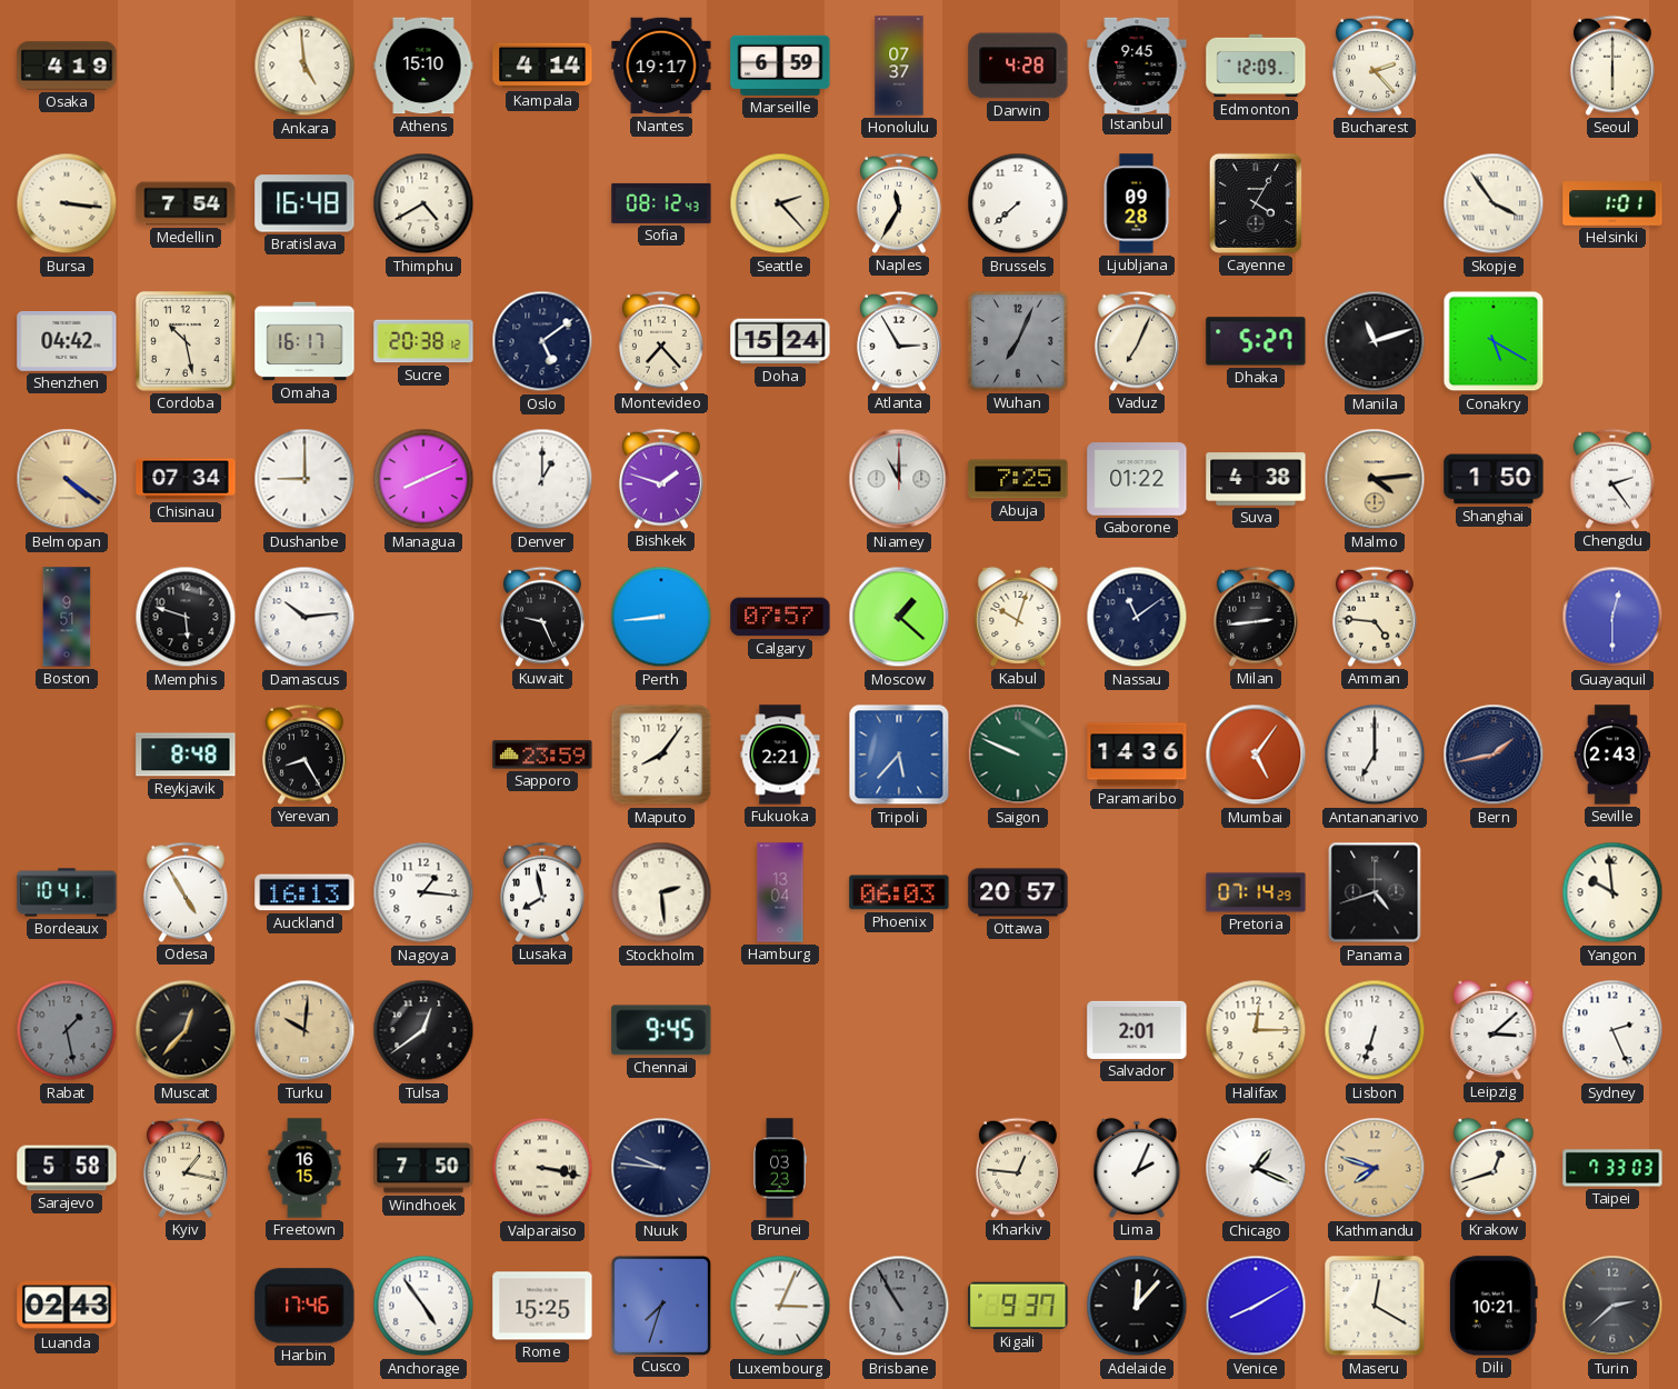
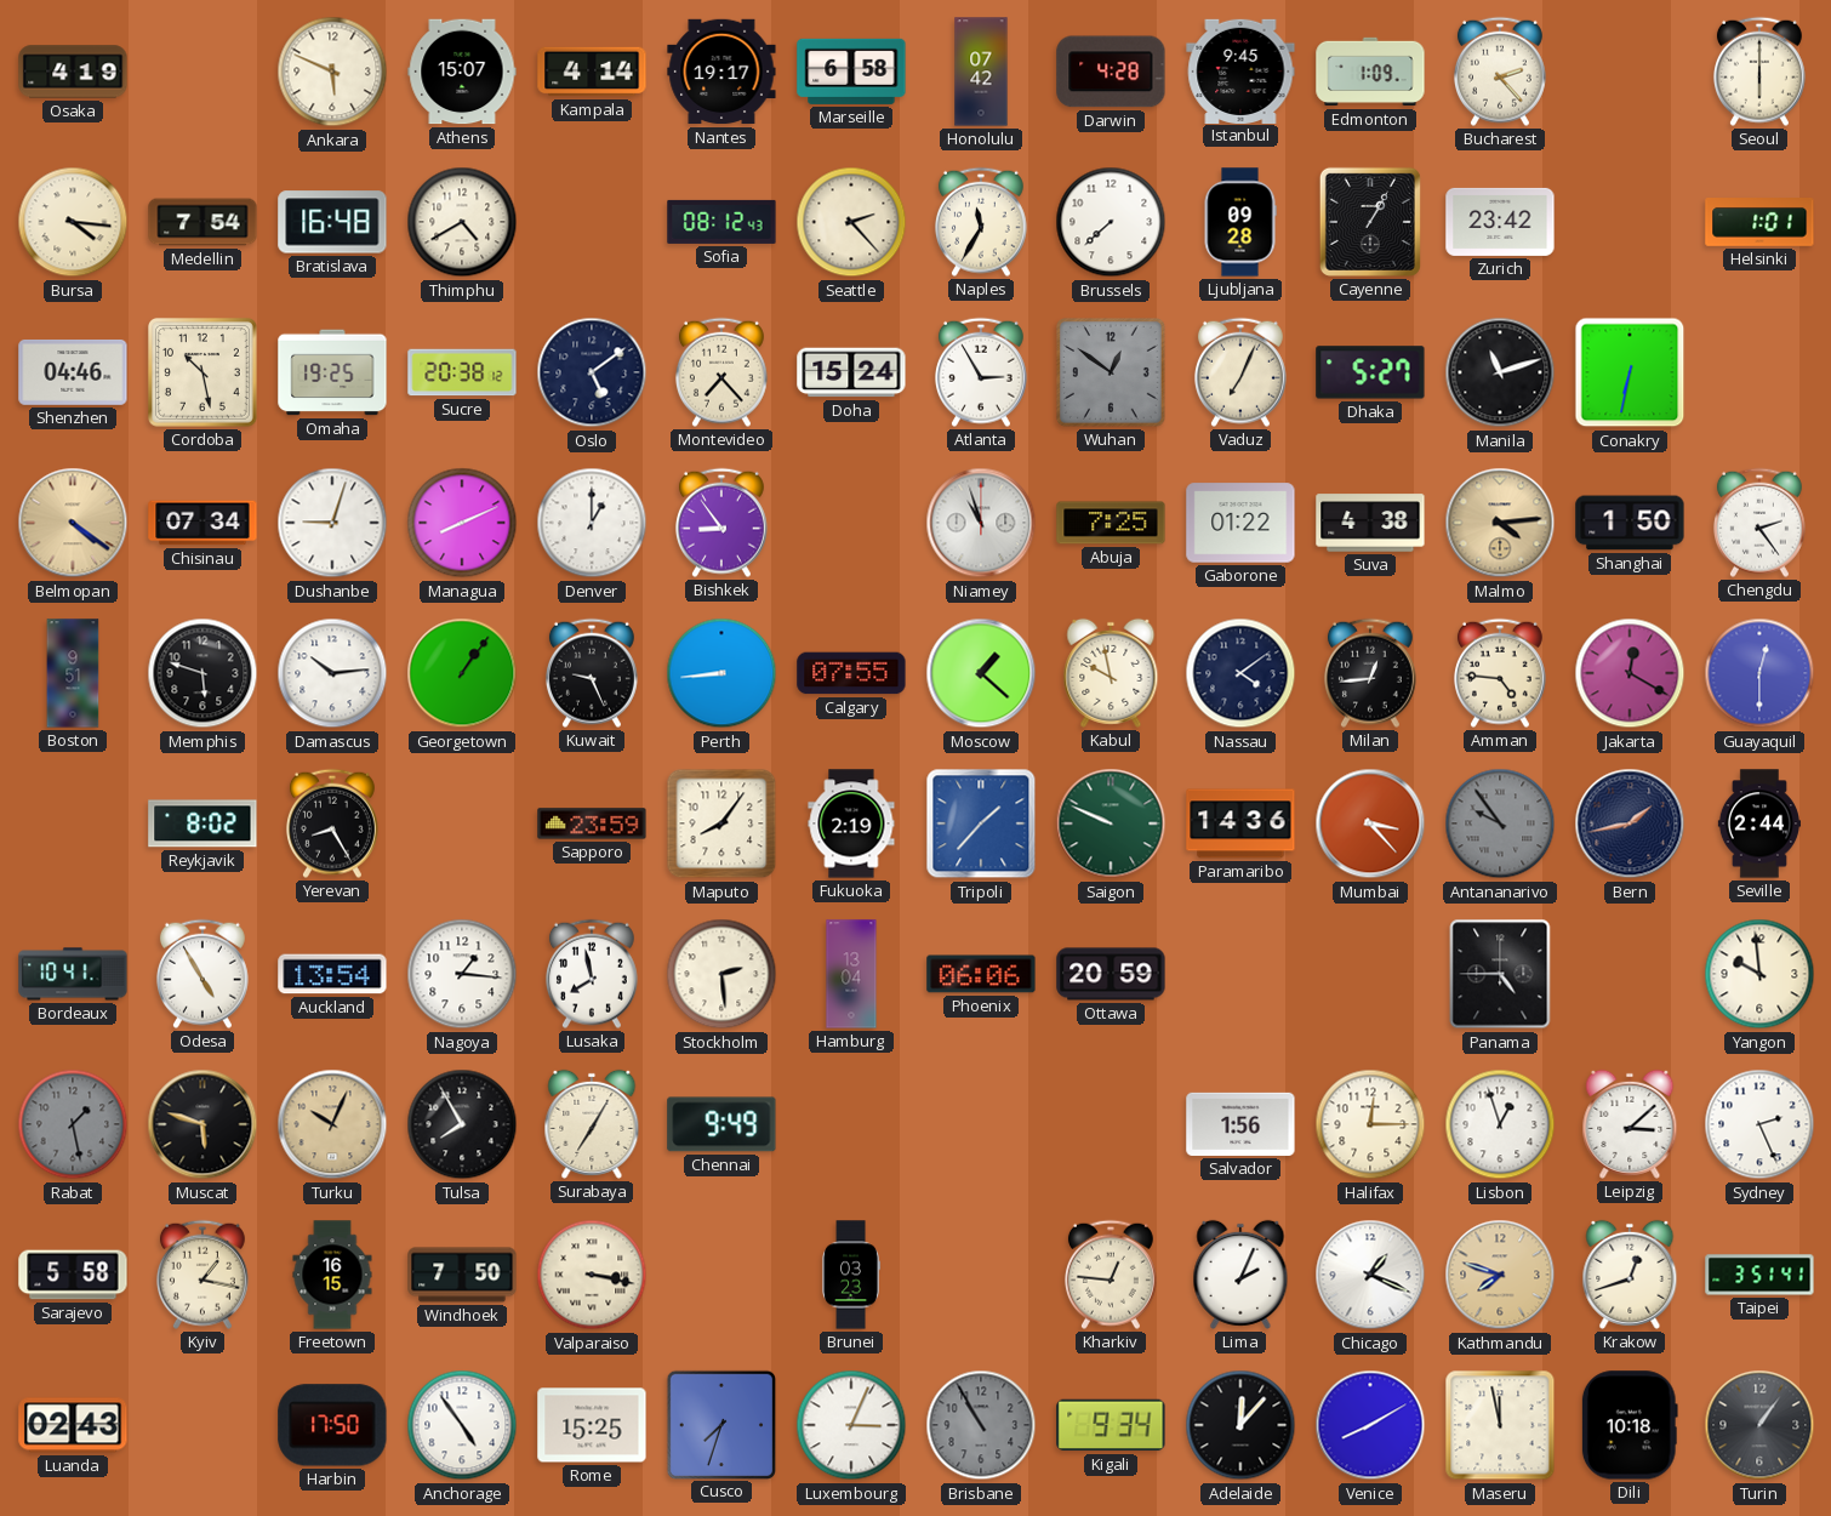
Ankara: 4:59 -> 5:49 (332, 72)
Athens: 15:10 -> 15:07 (462, 72)
Marseille: 6:59 -> 6:58 (851, 72)
Honolulu: 07:37 -> 07:42 (981, 72)
Edmonton: 12:09 -> 1:09 (1370, 72)
Bursa: 3:16 -> 4:16 (73, 222)
Cayenne: 4:05 -> 1:05 (1370, 222)
Zurich: none -> 23:42 (1500, 222)
Skopje: 3:54 -> none (1494, 203)
Shenzhen: 04:42 -> 04:46 (73, 372)
Omaha: 16:17 -> 19:25 (332, 372)
Wuhan: 7:04 -> 12:51 (1111, 372)
Conakry: 5:20 -> 6:32 (1630, 372)
Dushanbe: 9:00 -> 9:03 (332, 523)
Bishkek: 1:48 -> 8:54 (721, 523)
Niamey: 11:00 -> 10:57 (981, 523)
Georgetown: none -> 1:06 (462, 673)
Calgary: 07:57 -> 07:55 (851, 673)
Kabul: 10:03 -> 9:58 (1111, 673)
Nassau: 11:09 -> 4:09 (1240, 673)
Milan: 2:44 -> 12:44 (1370, 673)
Jakarta: none -> 12:20 (1630, 673)
Reykjavik: 8:48 -> 8:02 (203, 823)
Fukuoka: 2:21 -> 2:19 (851, 823)
Tripoli: 5:37 -> 1:37 (981, 823)
Mumbai: 5:06 -> 3:23 (1370, 823)
Antananarivo: 7:00 -> 9:54 (1500, 823)
Antananarivo dial: white -> grey (1500, 823)
Seville: 2:43 -> 2:44 (1758, 823)
Auckland: 16:13 -> 13:54 (332, 974)
Phoenix: 06:03 -> 06:06 (981, 974)
Ottawa: 20:57 -> 20:59 (1111, 974)
Pretoria: 07:14 -> none (1256, 892)
Panama: 4:42 -> 4:45 (1500, 974)
Muscat: 12:37 -> 5:48 (203, 1124)
Turku: 10:01 -> 10:04 (332, 1124)
Tulsa: 12:39 -> 7:55 (462, 1124)
Surabaya: none -> 7:05 (592, 1124)
Chennai: 9:45 -> 9:49 (721, 1124)
Salvador: 2:01 -> 1:56 (1240, 1124)
Lisbon: 6:33 -> 12:57 (1500, 1124)
Nuuk: 9:46 -> none (661, 1168)
Taipei: 7:33 -> 3:51 (1759, 1275)
Harbin: 17:46 -> 17:50 (332, 1425)
Kigali: 9:37 -> 9:34 (1111, 1425)
Maseru: 12:20 -> 11:58 (1500, 1425)
Dili: 10:21 -> 10:18 (1630, 1425)
Turin: 2:38 -> 1:06 (1759, 1425)
